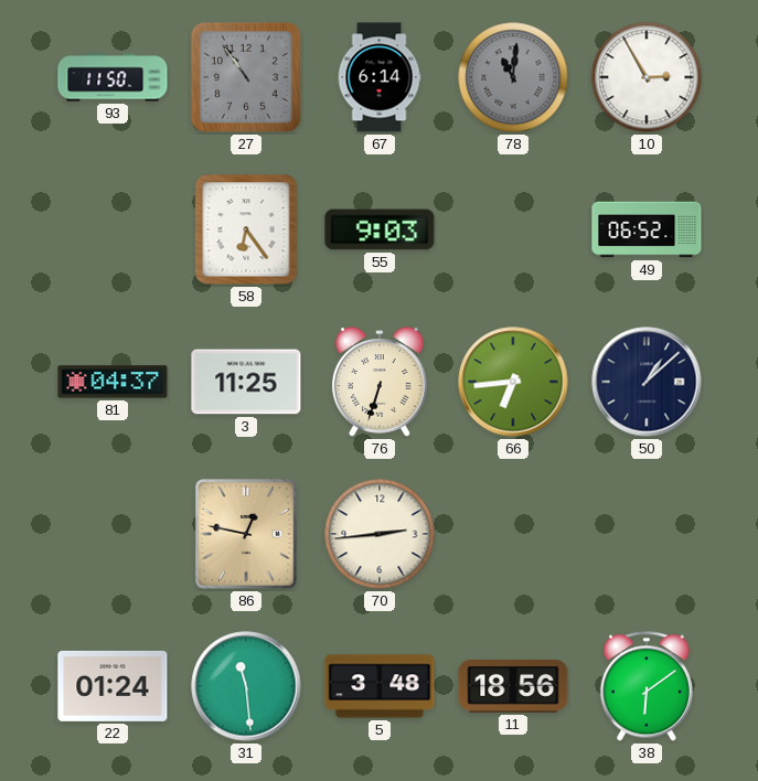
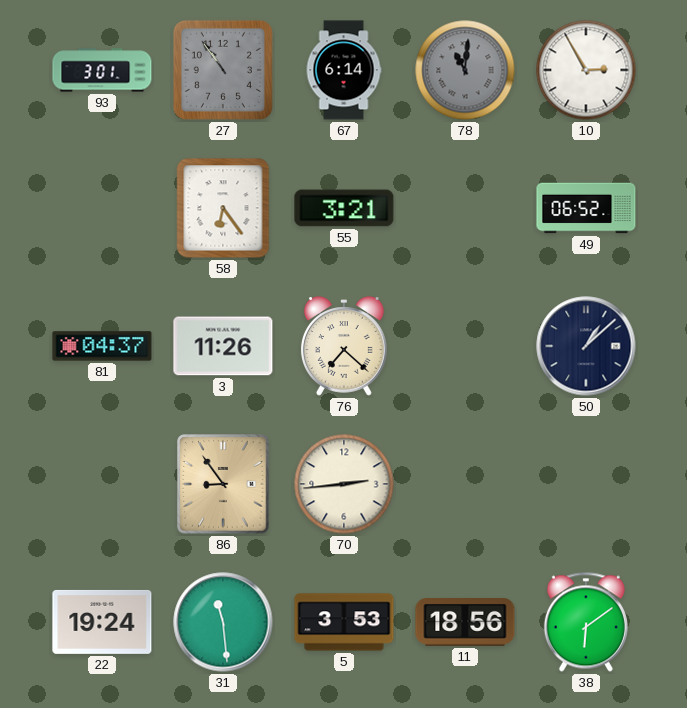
93: 11:50 -> 3:01 (102, 70)
55: 9:03 -> 3:21 (344, 208)
3: 11:25 -> 11:26 (223, 346)
76: 6:33 -> 7:22 (344, 346)
66: 6:44 -> none (513, 382)
86: 12:47 -> 8:54 (223, 484)
22: 01:24 -> 19:24 (102, 622)
5: 3:48 -> 3:53 (344, 622)
